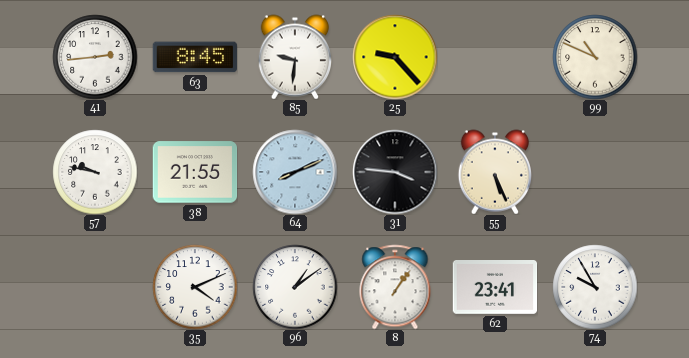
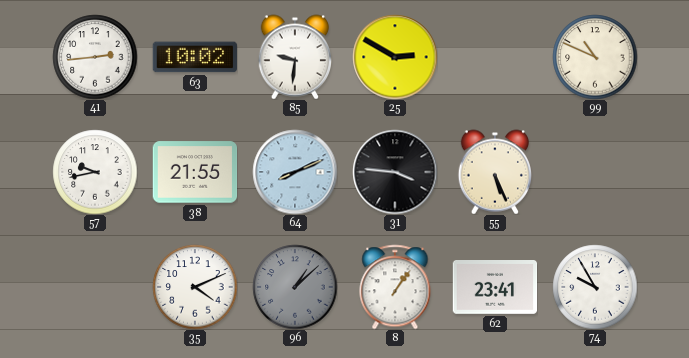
63: 8:45 -> 10:02 (194, 57)
25: 9:23 -> 2:50 (395, 57)
57: 9:47 -> 9:43 (95, 172)
96: 1:09 -> 1:08 (295, 287)
96 dial: white -> grey (295, 287)
